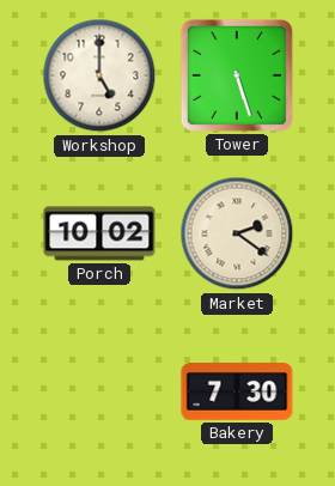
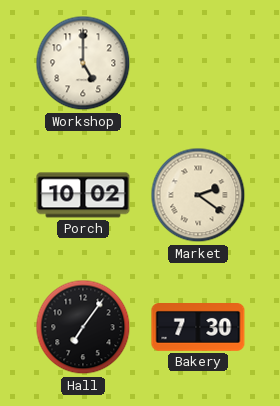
Tower: 5:27 -> none (237, 75)
Hall: none -> 7:06 (83, 327)
